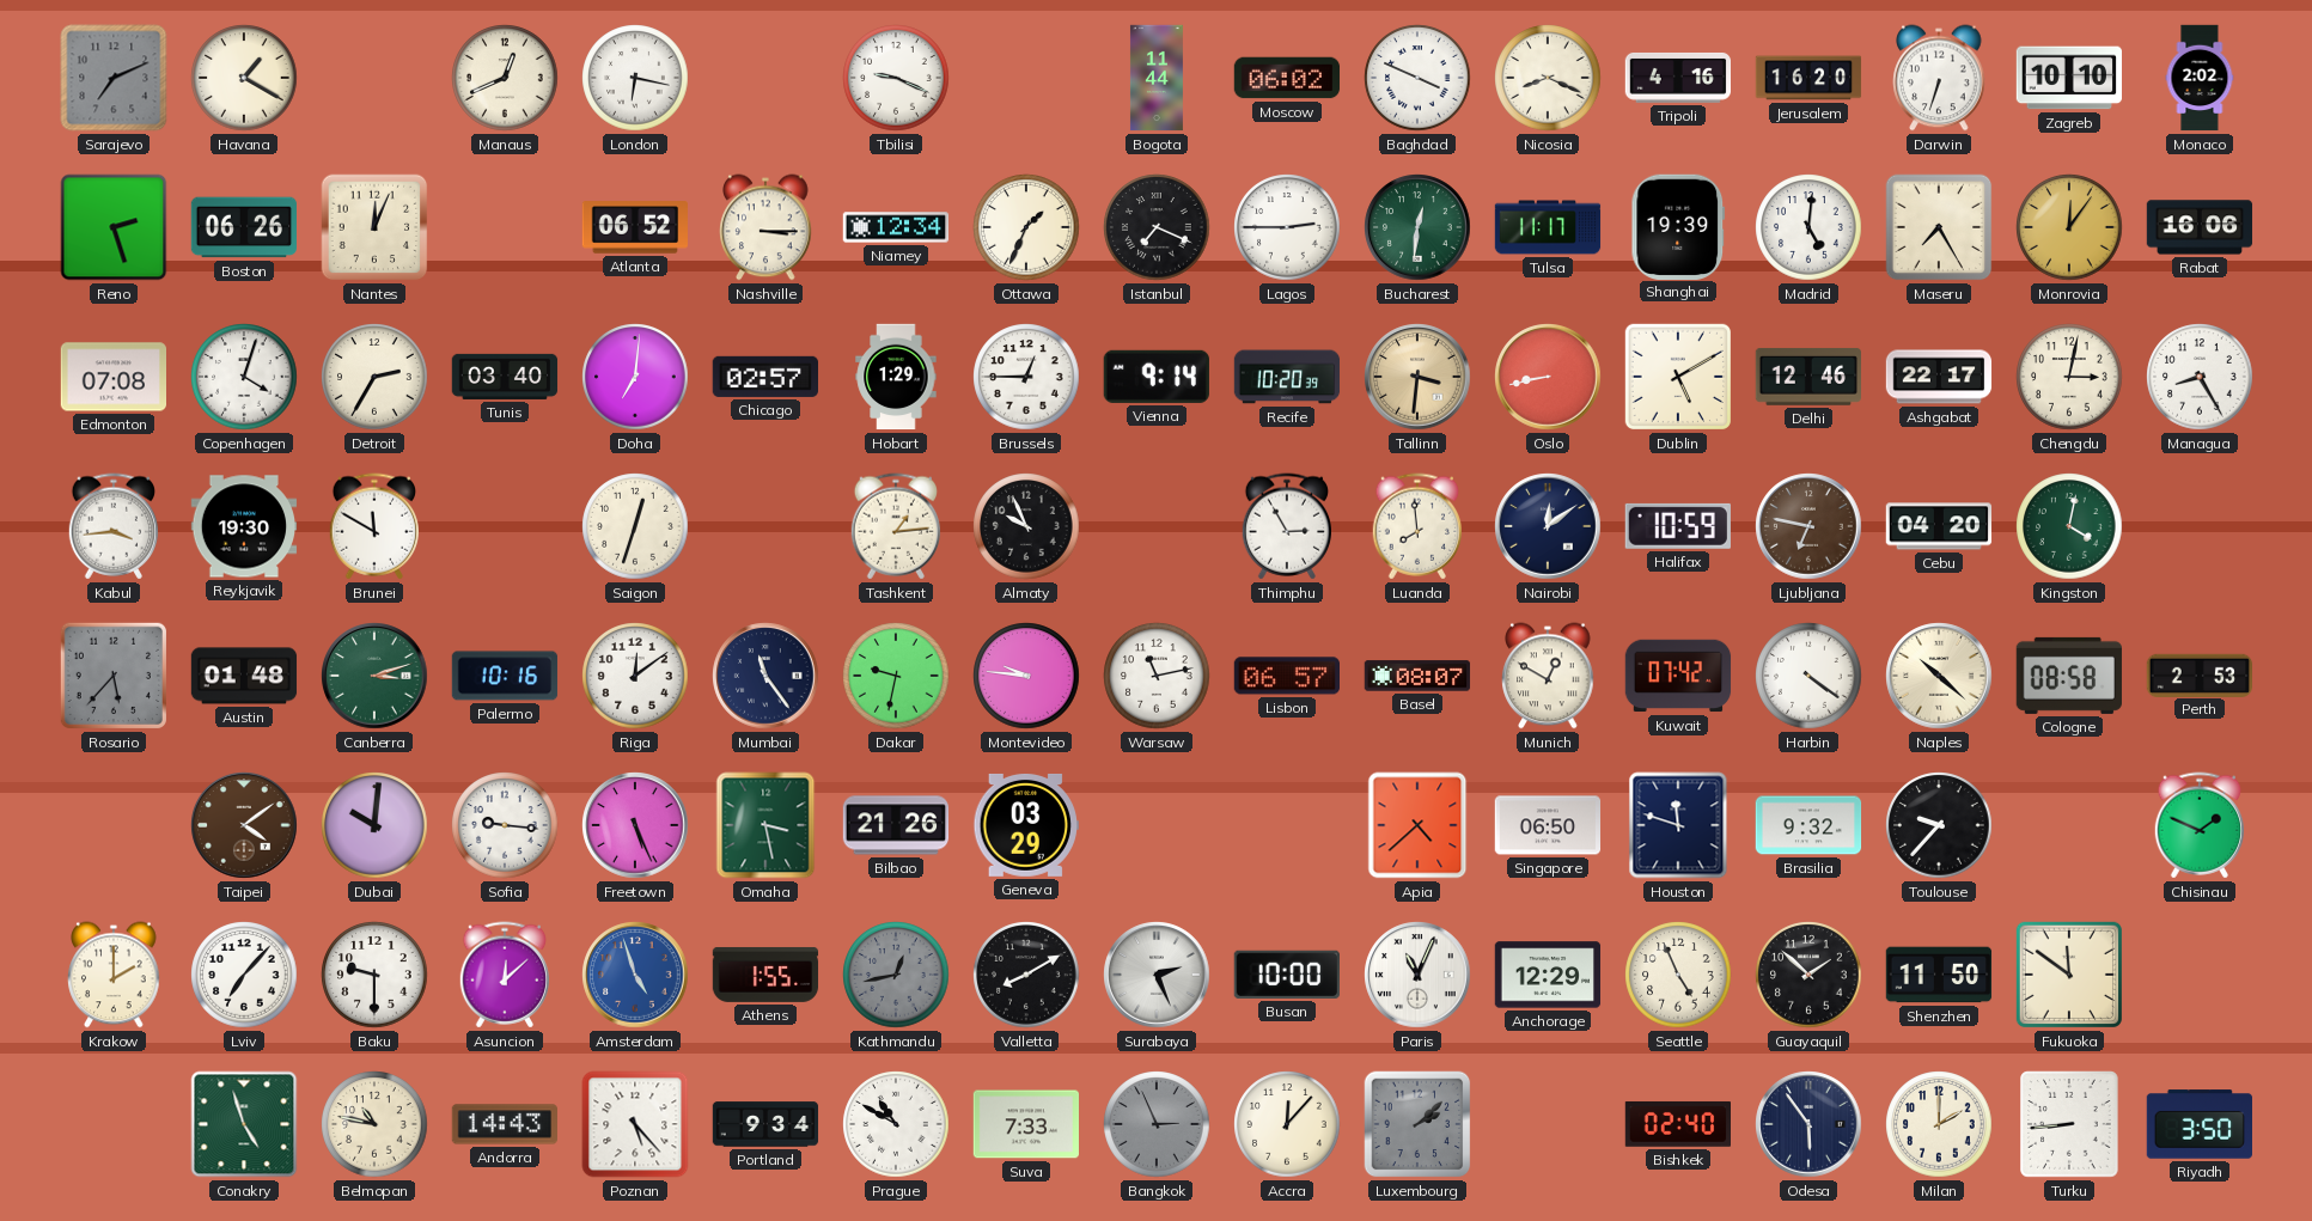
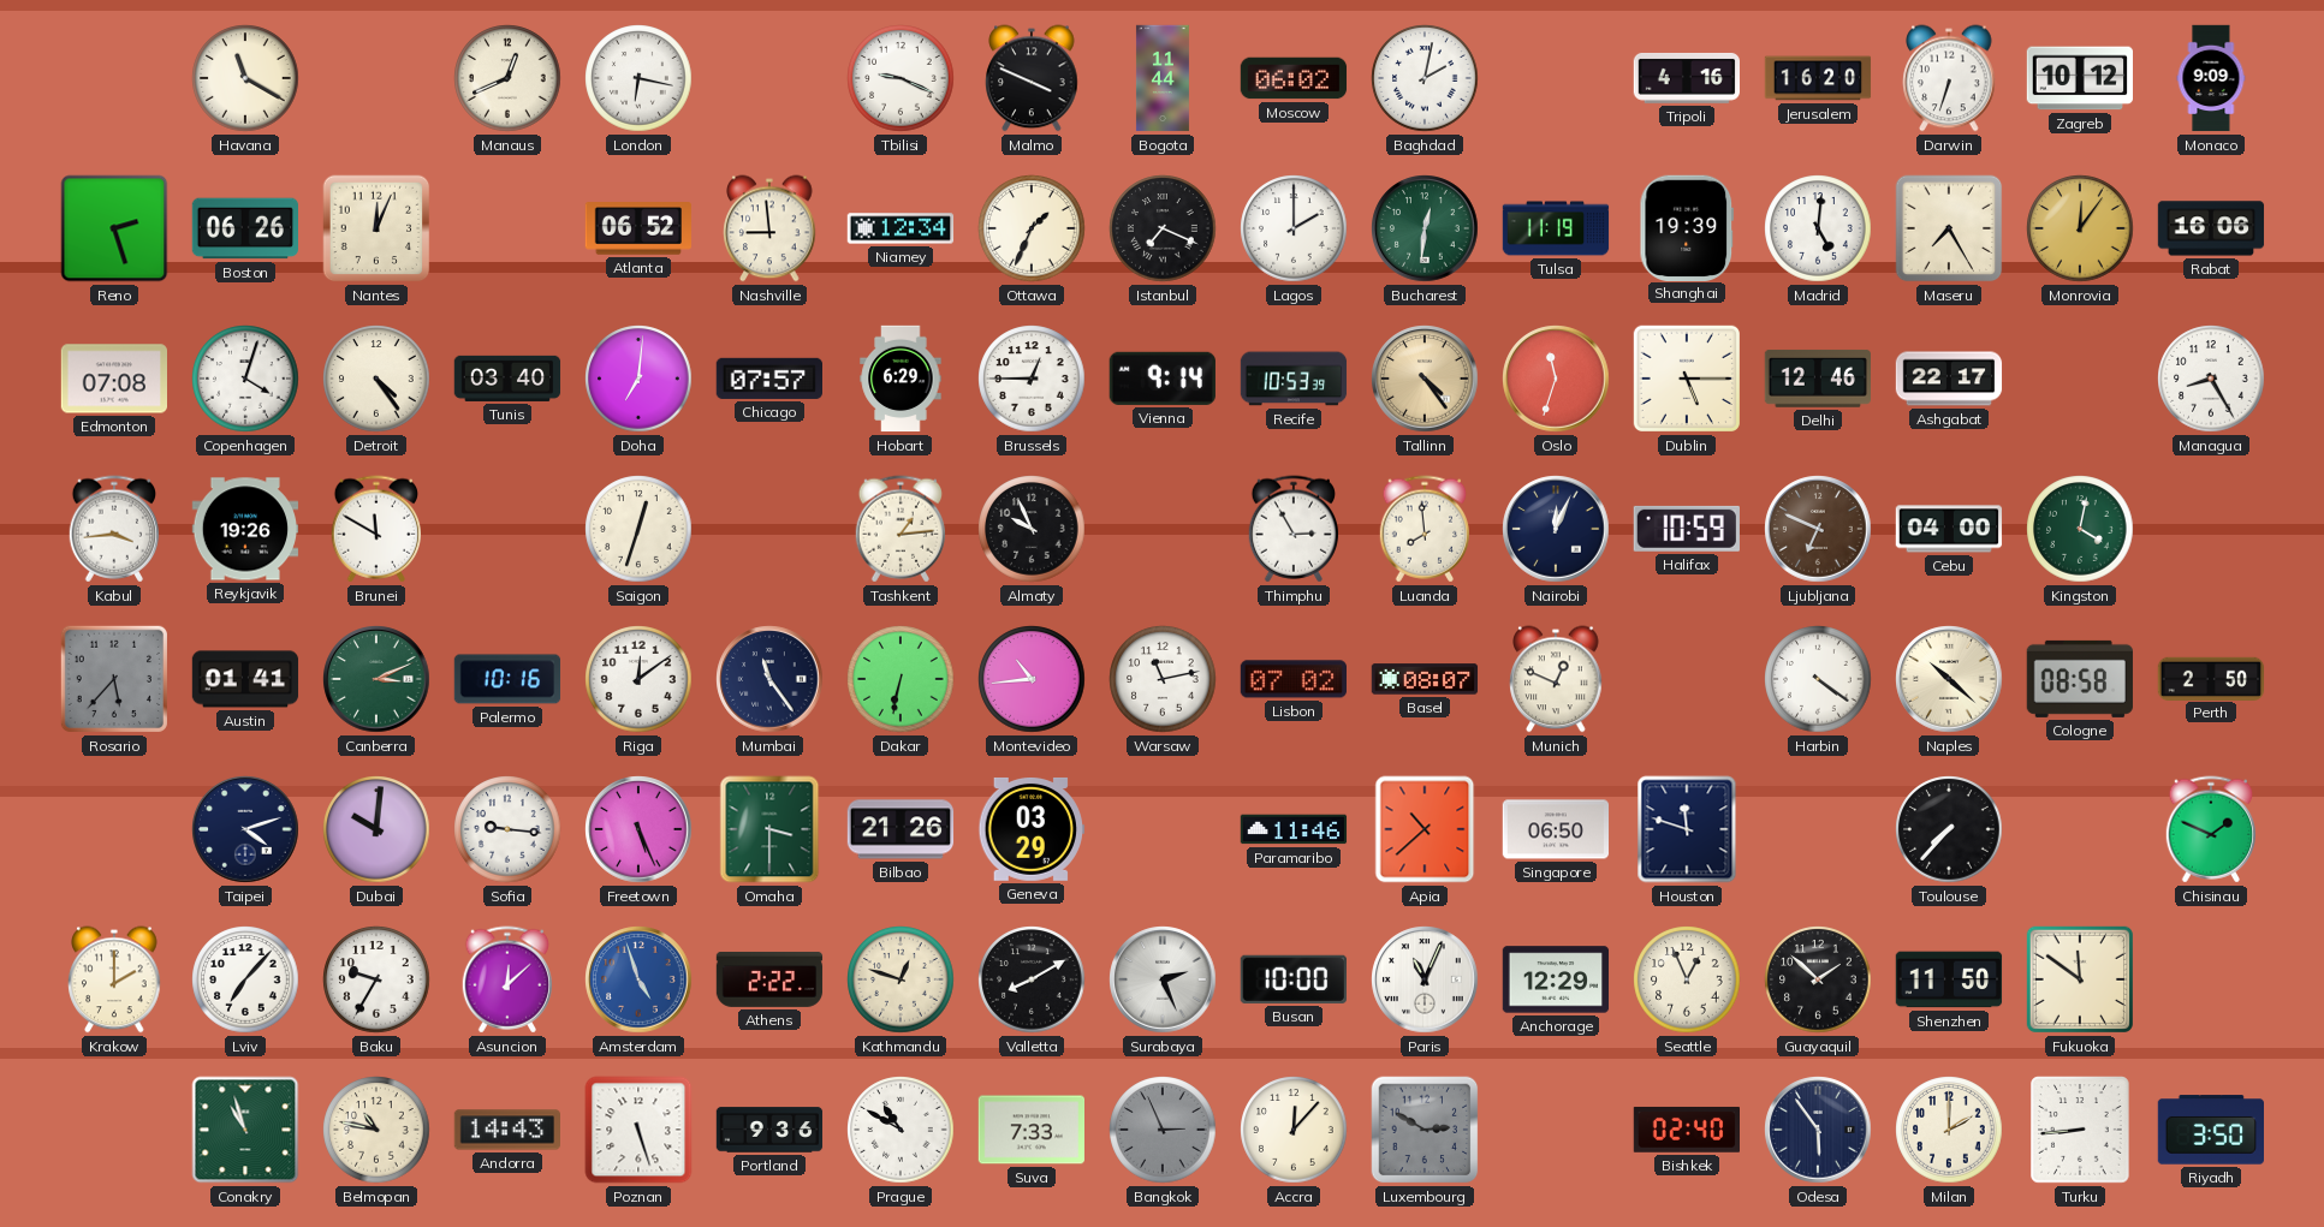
Sarajevo: 7:11 -> none (114, 78)
Havana: 1:20 -> 11:20 (245, 78)
Malmo: none -> 3:49 (1032, 78)
Baghdad: 3:49 -> 2:02 (1425, 78)
Nicosia: 8:19 -> none (1548, 78)
Zagreb: 10:10 -> 10:12 (2079, 78)
Monaco: 2:02 -> 9:09 (2211, 78)
Nashville: 3:15 -> 8:59 (769, 228)
Lagos: 2:45 -> 2:00 (1294, 228)
Tulsa: 11:17 -> 11:19 (1556, 228)
Detroit: 2:35 -> 4:24 (376, 379)
Chicago: 02:57 -> 07:57 (768, 379)
Hobart: 1:29 -> 6:29 (901, 379)
Recife: 10:20 -> 10:53 (1294, 379)
Tallinn: 3:31 -> 4:24 (1425, 379)
Oslo: 8:43 -> 11:33 (1556, 379)
Dublin: 5:10 -> 5:15 (1687, 379)
Chengdu: 3:02 -> none (2069, 377)
Reykjavik: 19:30 -> 19:26 (245, 529)
Nairobi: 12:09 -> 12:04 (1556, 529)
Ljubljana: 6:47 -> 6:49 (1818, 529)
Cebu: 04:20 -> 04:00 (1949, 529)
Austin: 01:48 -> 01:41 (245, 679)
Canberra: 3:12 -> 3:11 (376, 679)
Dakar: 9:32 -> 6:32 (901, 679)
Montevideo: 9:46 -> 10:44 (1032, 679)
Lisbon: 06:57 -> 07:02 (1292, 679)
Munich: 12:50 -> 12:49 (1556, 679)
Kuwait: 07:42 -> none (1678, 676)
Perth: 2:53 -> 2:50 (2211, 678)
Taipei: 4:09 -> 4:12 (245, 829)
Taipei dial: brown -> navy (245, 829)
Omaha: 3:28 -> 3:30 (769, 829)
Paramaribo: none -> 11:46 (1294, 829)
Apia: 4:38 -> 10:38 (1425, 829)
Brasilia: 9:32 -> none (1808, 825)
Toulouse: 9:37 -> 7:37 (1949, 829)
Baku: 9:30 -> 9:35 (376, 979)
Athens: 1:55 -> 2:22 (769, 979)
Kathmandu: 12:43 -> 12:48 (901, 979)
Kathmandu dial: grey -> cream (901, 979)
Seattle: 4:56 -> 12:56 (1687, 979)
Conakry: 4:57 -> 10:57 (245, 1130)
Poznan: 5:23 -> 5:27 (638, 1130)
Portland: 9:34 -> 9:36 (769, 1130)
Luxembourg: 2:08 -> 2:50 (1425, 1130)
